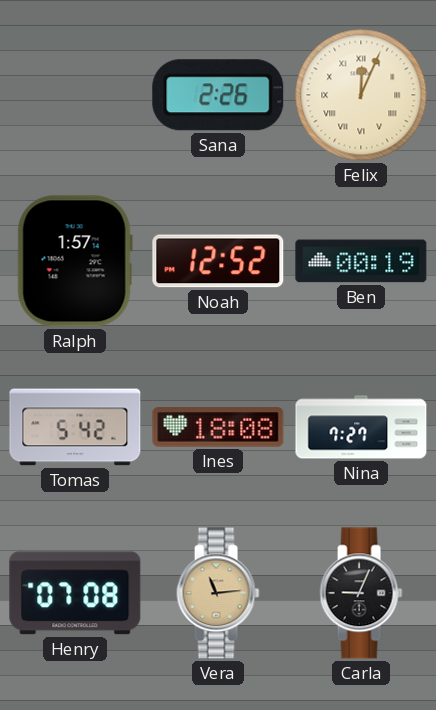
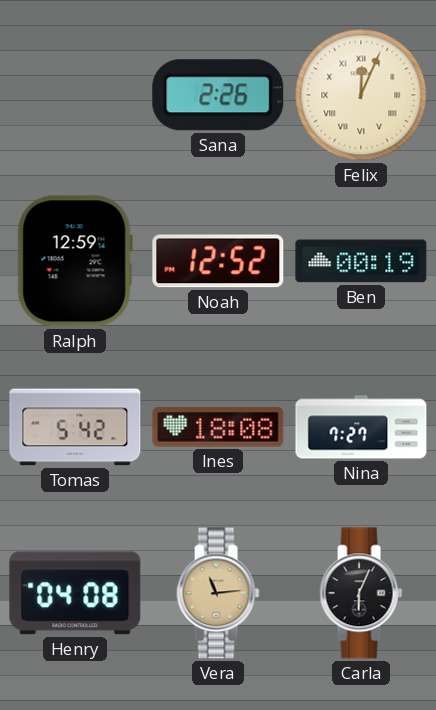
Ralph: 1:57 -> 12:59 (75, 261)
Henry: 07:08 -> 04:08 (75, 593)
Carla: 9:04 -> 6:04 (361, 593)
